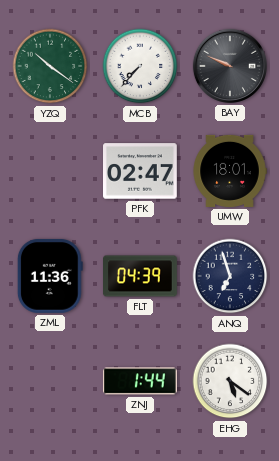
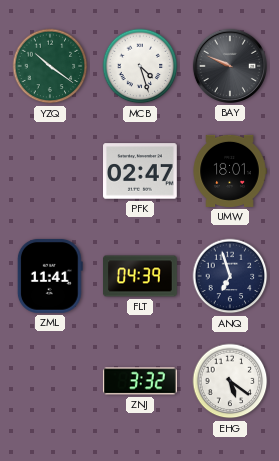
MCB: 7:37 -> 4:27 (140, 66)
ZML: 11:36 -> 11:41 (50, 276)
ZNJ: 1:44 -> 3:32 (140, 381)
